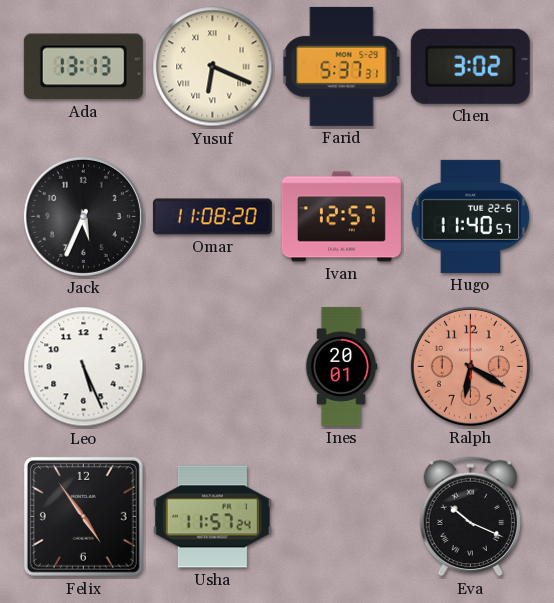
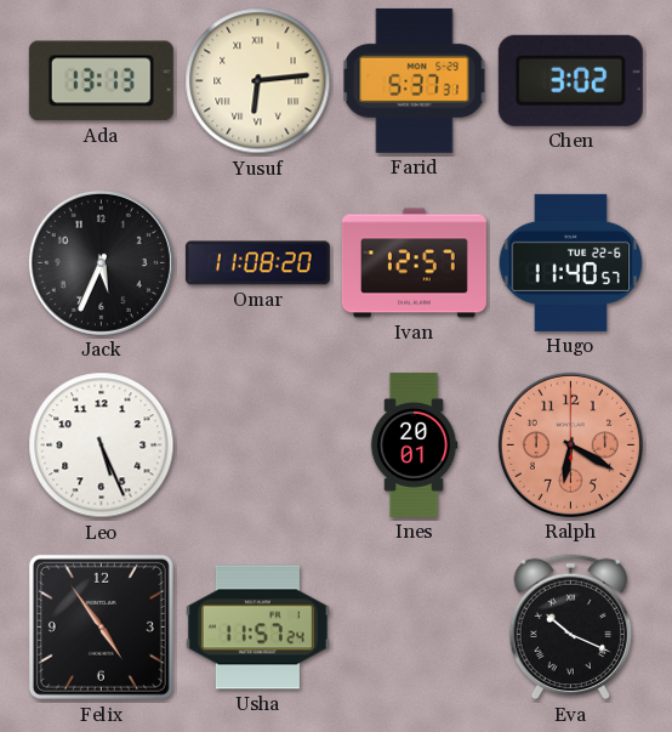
Yusuf: 6:19 -> 6:14 (258, 81)
